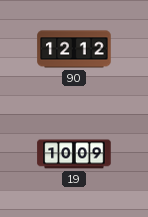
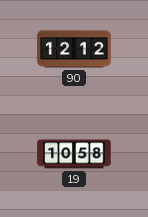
19: 10:09 -> 10:58 (74, 154)
